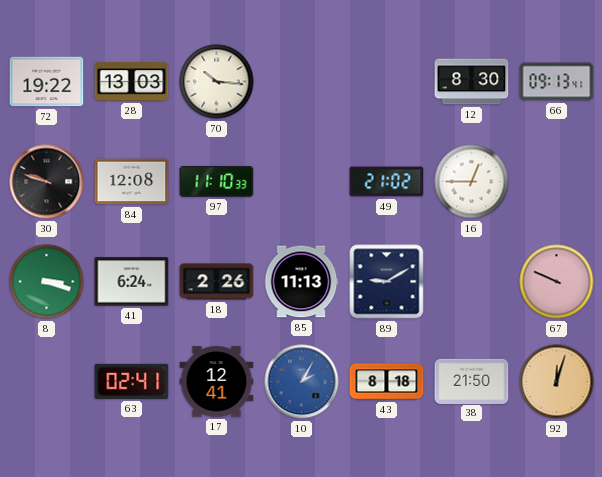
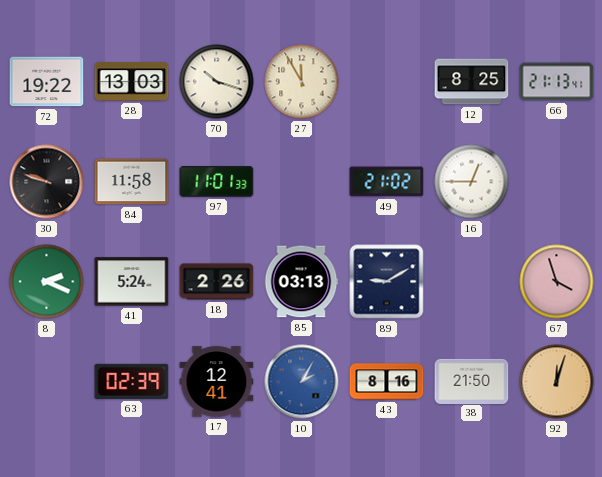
70: 10:16 -> 10:18 (217, 82)
27: none -> 11:55 (302, 82)
12: 8:30 -> 8:25 (472, 82)
66: 09:13 -> 21:13 (557, 82)
84: 12:08 -> 11:58 (132, 182)
97: 11:10 -> 11:01 (217, 182)
8: 3:18 -> 2:19 (47, 282)
41: 6:24 -> 5:24 (132, 282)
85: 11:13 -> 03:13 (301, 282)
67: 9:49 -> 3:57 (557, 282)
63: 02:41 -> 02:39 (132, 381)
43: 8:18 -> 8:16 (387, 382)
